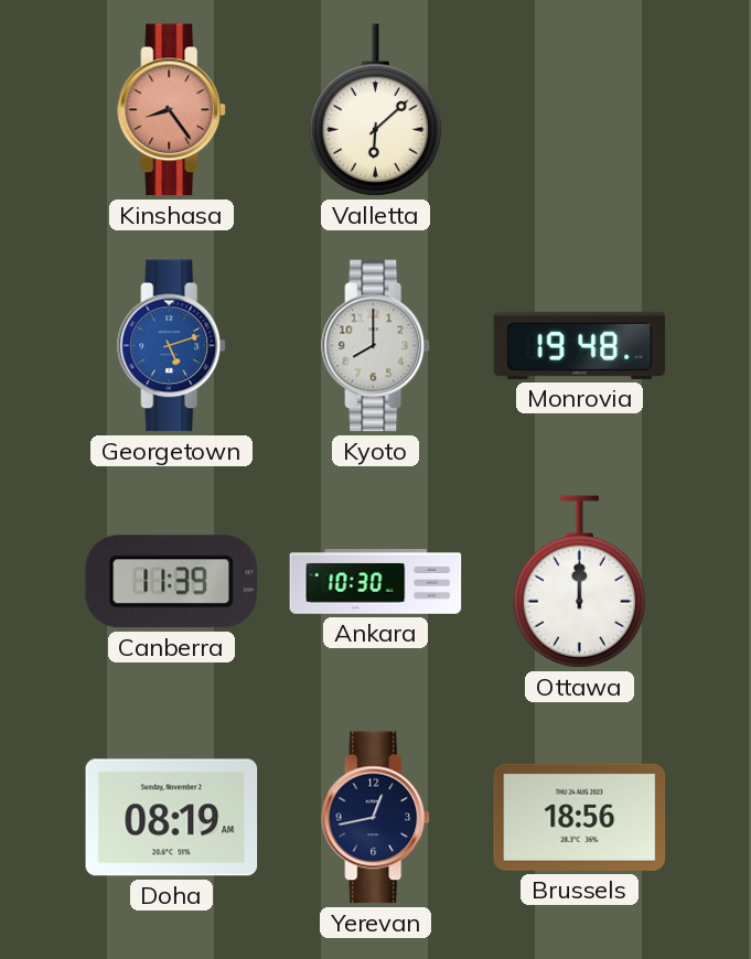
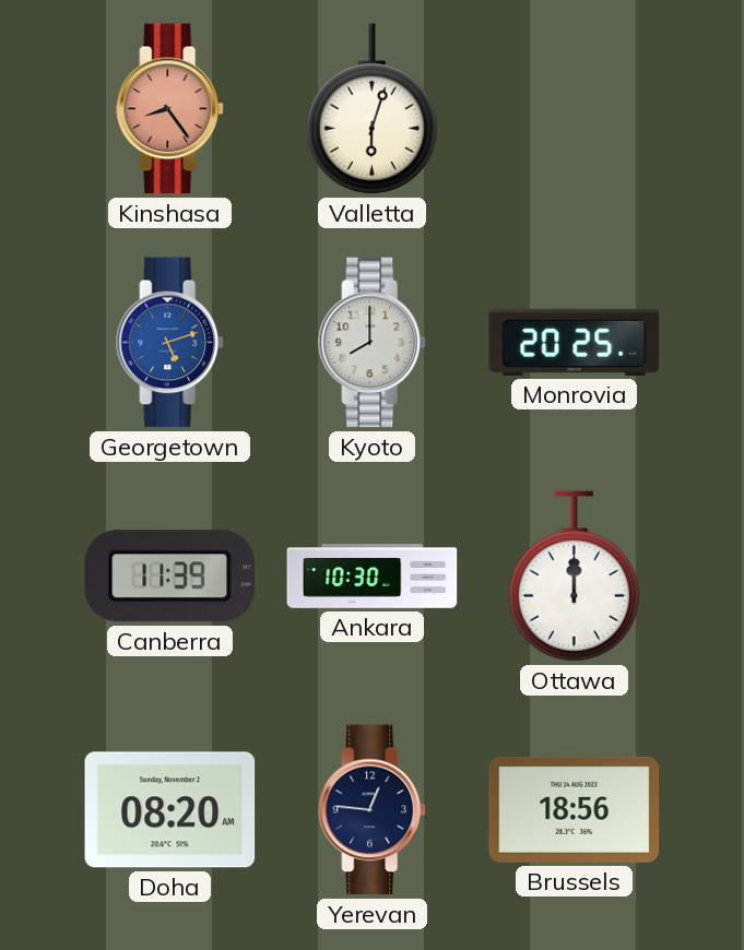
Valletta: 6:08 -> 6:03 (371, 109)
Monrovia: 19:48 -> 20:25 (575, 342)
Doha: 08:19 -> 08:20 (170, 810)
Yerevan: 12:43 -> 12:46 (373, 810)
